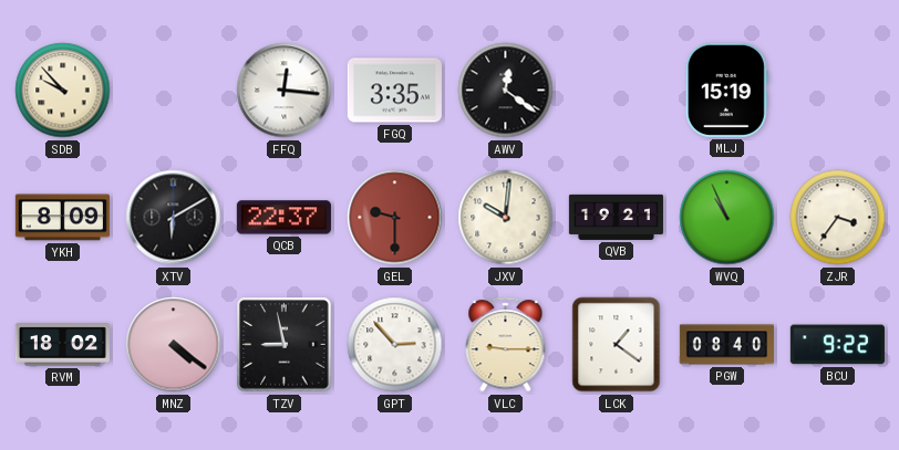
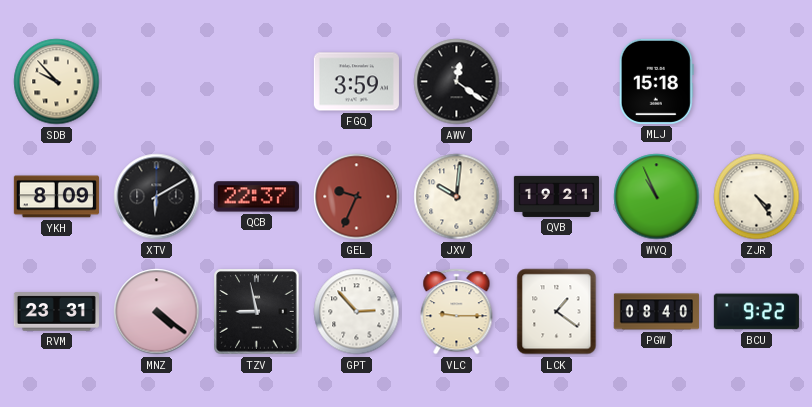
FFQ: 12:16 -> none (285, 91)
FGQ: 3:35 -> 3:59 (356, 82)
MLJ: 15:19 -> 15:18 (656, 81)
GEL: 9:30 -> 9:34 (357, 197)
ZJR: 3:36 -> 4:24 (757, 197)
RVM: 18:02 -> 23:31 (56, 312)
